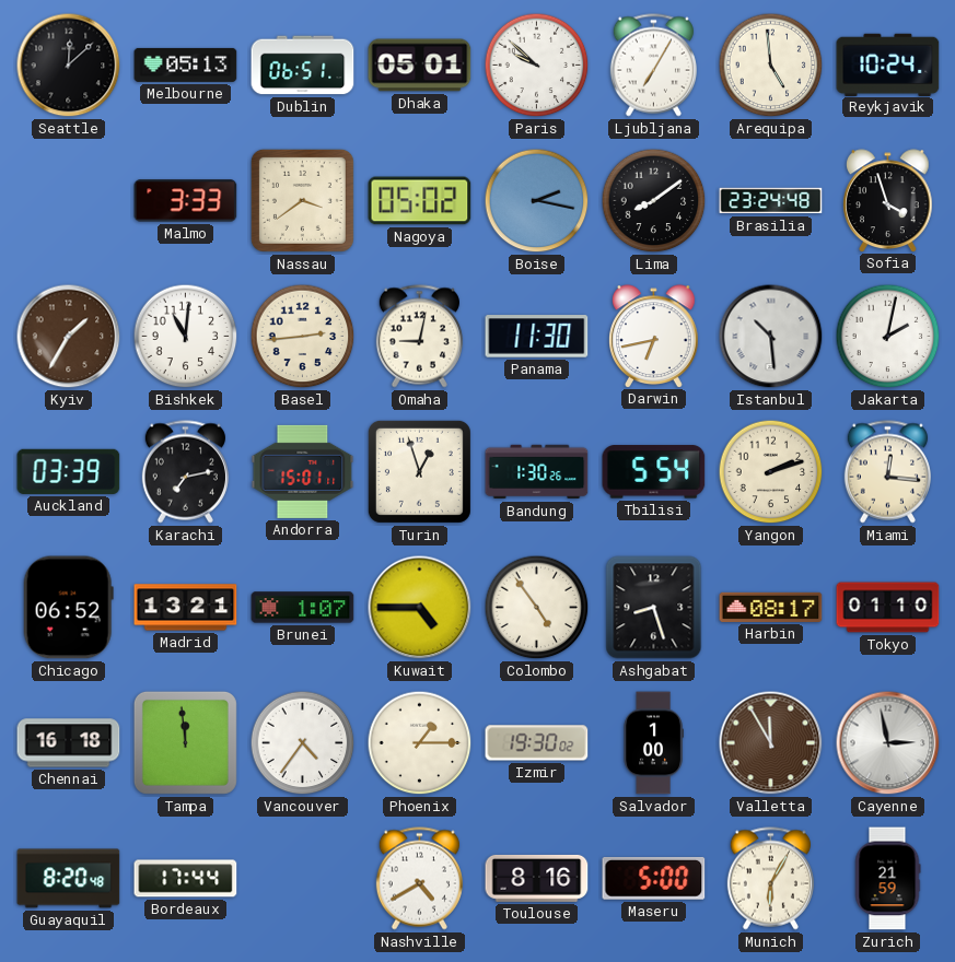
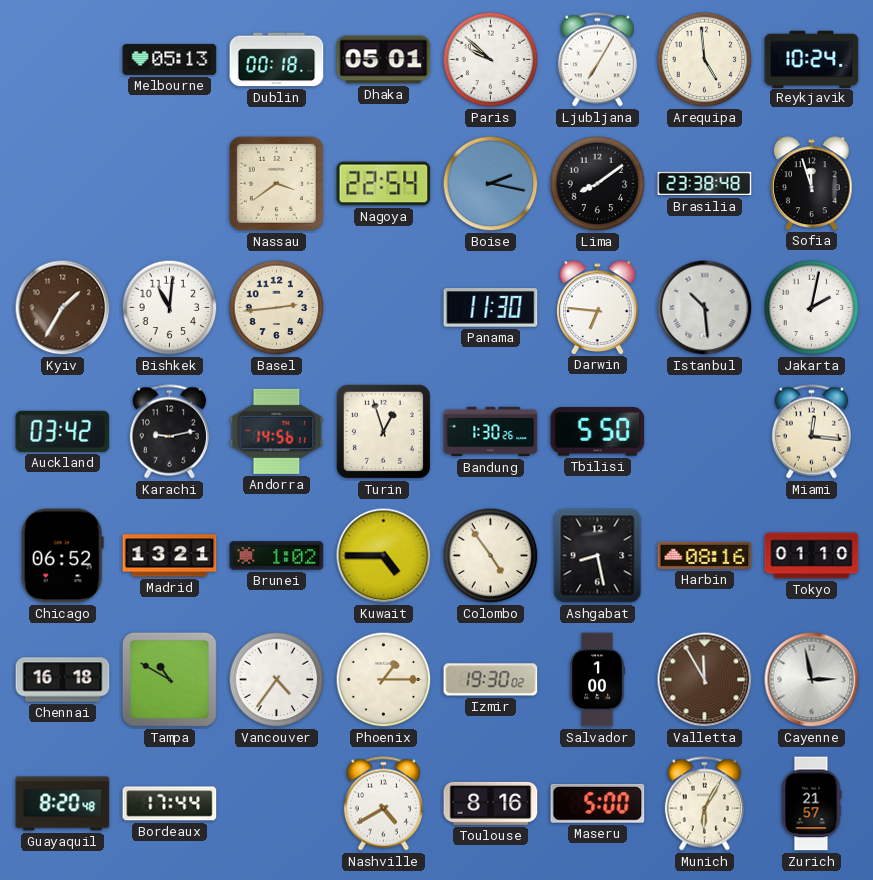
Seattle: 12:08 -> none (69, 66)
Dublin: 06:51 -> 00:18 (277, 60)
Malmo: 3:33 -> none (186, 201)
Nagoya: 05:02 -> 22:54 (384, 184)
Brasilia: 23:24 -> 23:38 (705, 184)
Sofia: 3:57 -> 11:57 (812, 183)
Omaha: 9:02 -> none (419, 337)
Darwin: 6:43 -> 6:46 (598, 307)
Auckland: 03:39 -> 03:42 (63, 431)
Karachi: 7:13 -> 9:13 (169, 432)
Andorra: 15:01 -> 14:56 (277, 431)
Tbilisi: 5:54 -> 5:50 (598, 432)
Yangon: 2:12 -> none (771, 472)
Brunei: 1:07 -> 1:02 (277, 556)
Ashgabat: 8:27 -> 8:28 (598, 556)
Harbin: 08:17 -> 08:16 (705, 555)
Tampa: 11:59 -> 10:50 (169, 679)
Zurich: 21:59 -> 21:57 (811, 804)
